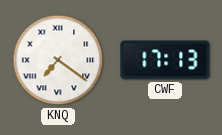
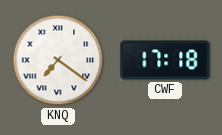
CWF: 17:13 -> 17:18 (165, 60)
